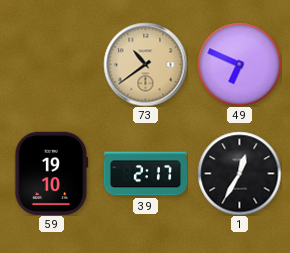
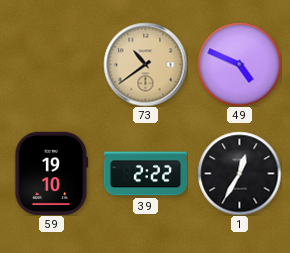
49: 6:49 -> 4:49 (239, 64)
39: 2:17 -> 2:22 (145, 174)
